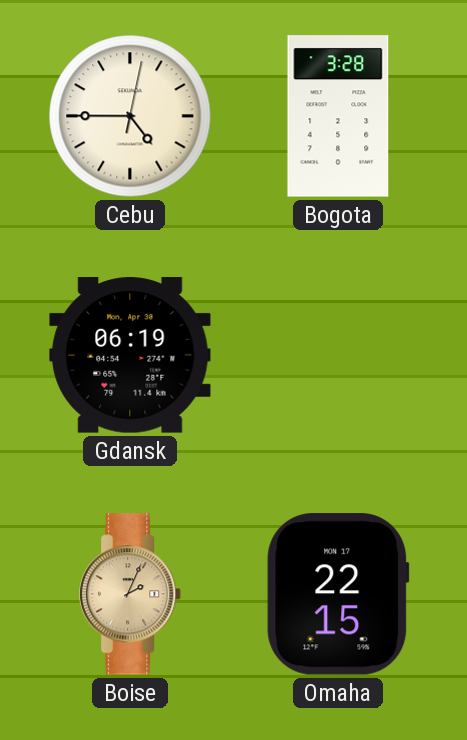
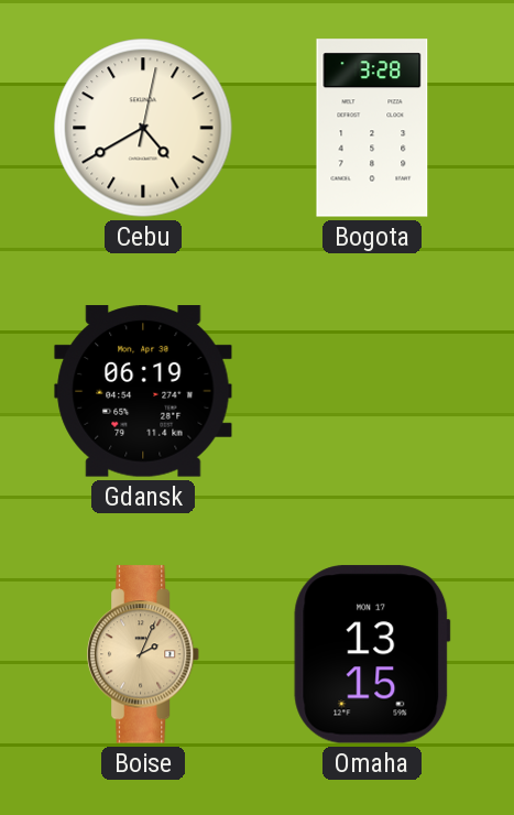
Cebu: 4:45 -> 4:40 (143, 128)
Omaha: 22:15 -> 13:15 (372, 654)
